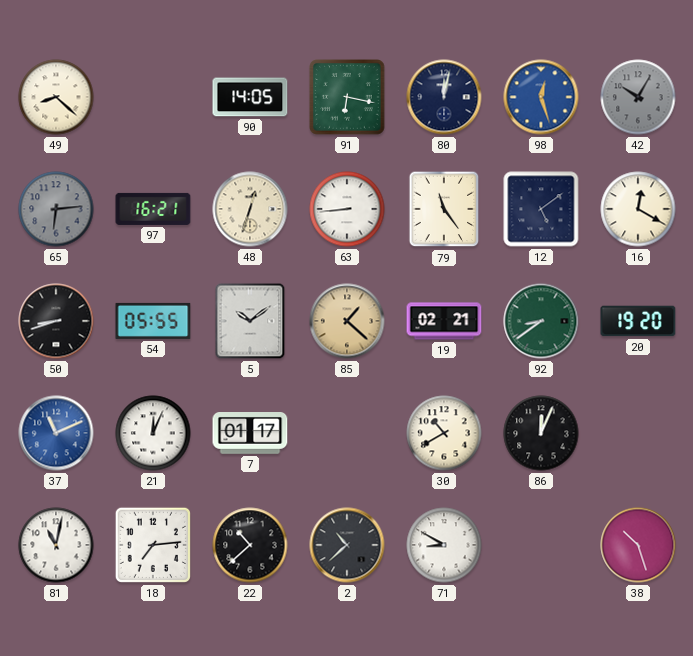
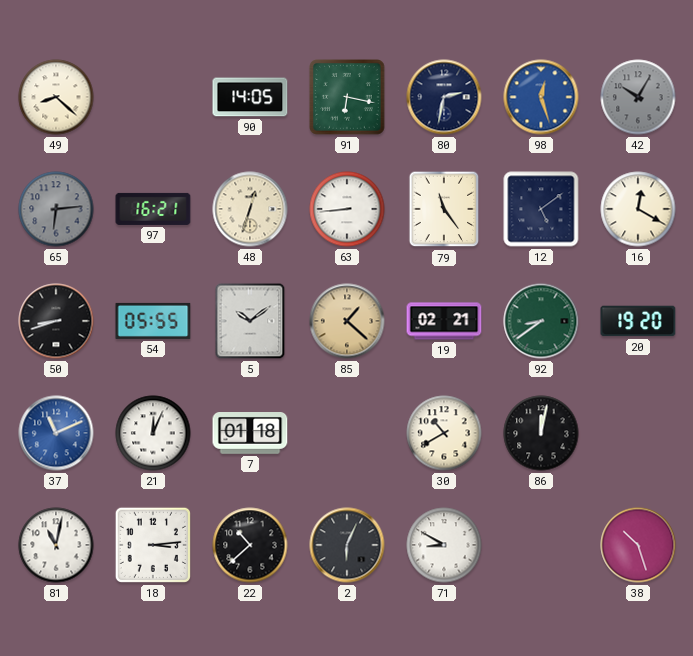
80: 12:02 -> 2:32 (444, 97)
7: 01:17 -> 01:18 (250, 434)
86: 12:04 -> 12:02 (541, 433)
18: 7:14 -> 3:14 (153, 545)
2: 10:38 -> 6:04 (347, 545)
